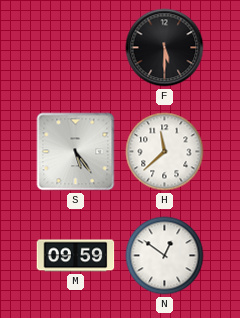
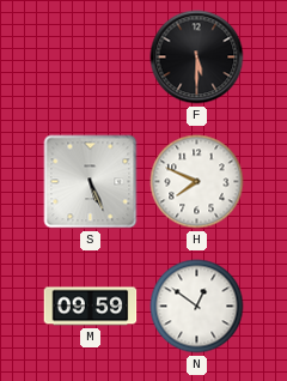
S: 5:24 -> 5:26 (91, 182)
H: 11:38 -> 7:49 (197, 182)
